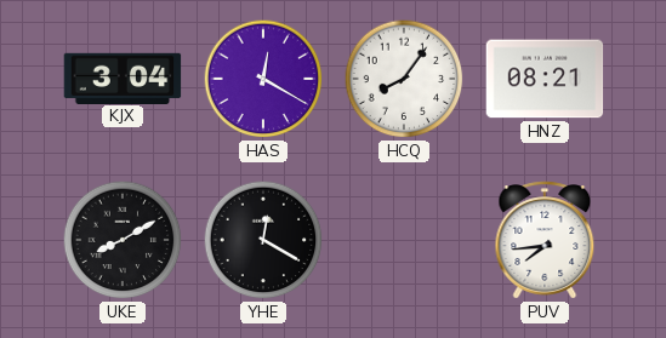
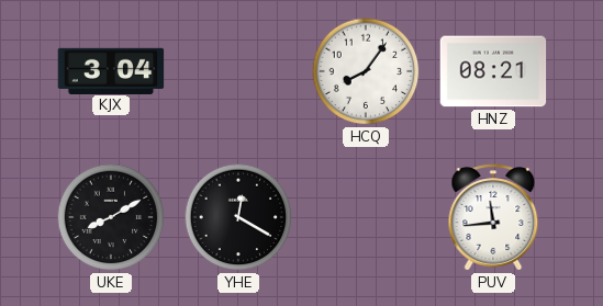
HAS: 12:20 -> none (263, 79)
PUV: 7:44 -> 11:44 (493, 217)
